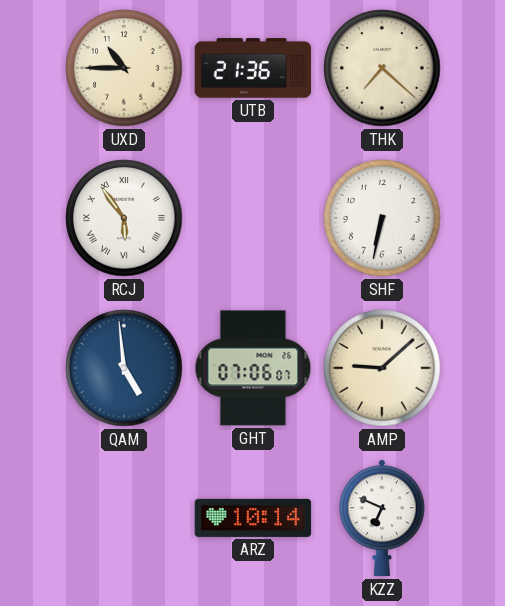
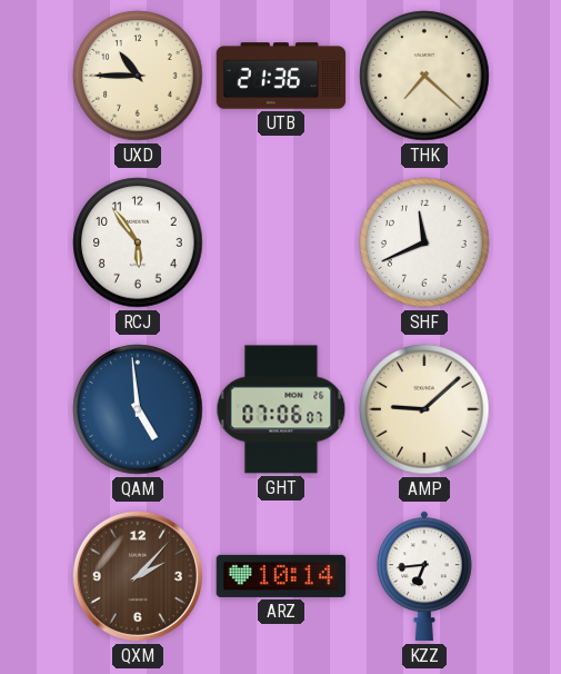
RCJ numerals: Roman -> Arabic (138, 242)
SHF: 6:32 -> 11:41 (424, 242)
QXM: none -> 2:07 (138, 576)
KZZ: 6:49 -> 6:44 (425, 576)
